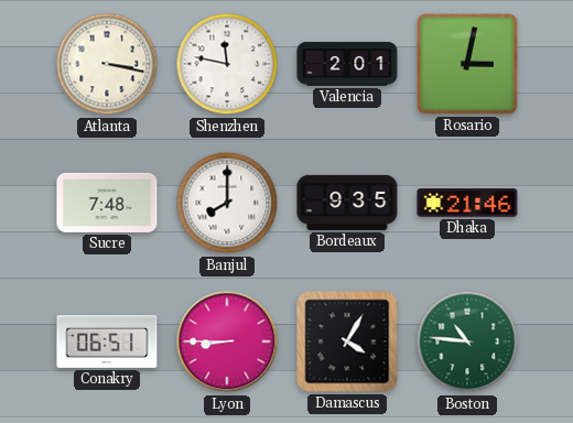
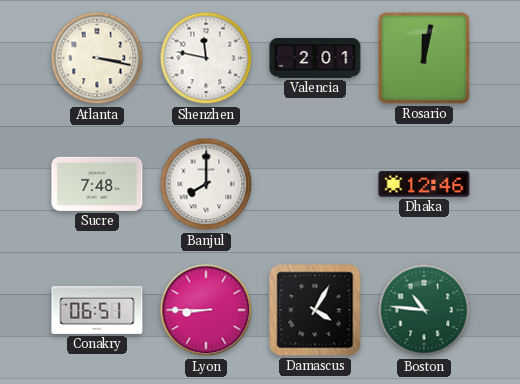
Rosario: 3:02 -> 12:02 (424, 58)
Bordeaux: 9:35 -> none (347, 203)
Dhaka: 21:46 -> 12:46 (424, 184)
